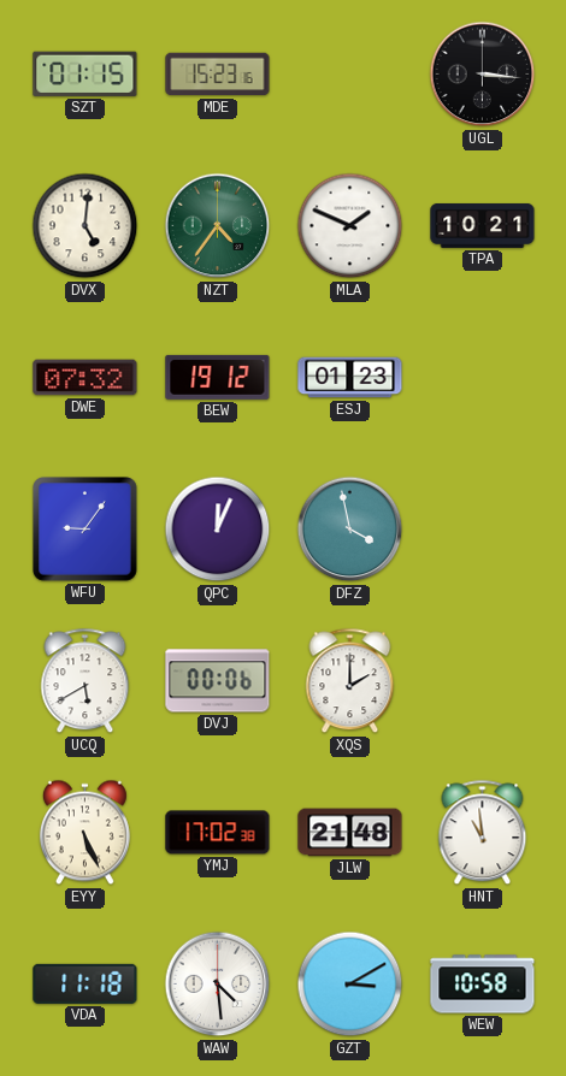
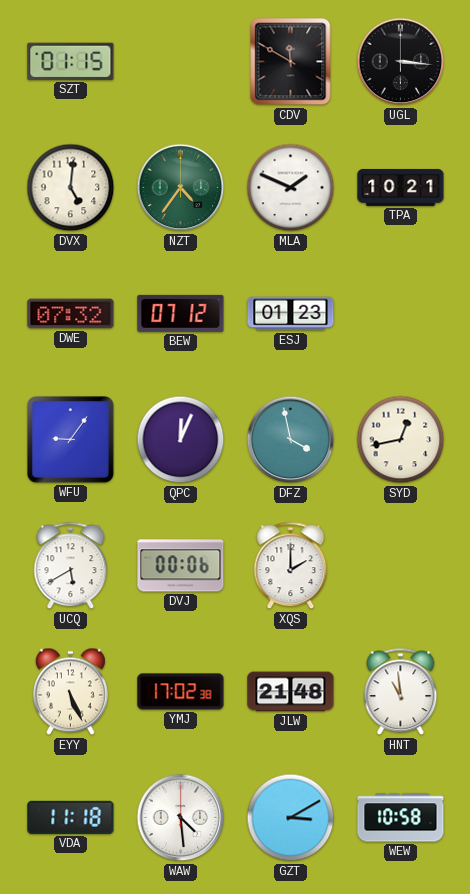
MDE: 15:23 -> none (218, 75)
CDV: none -> 11:50 (291, 62)
BEW: 19:12 -> 07:12 (181, 313)
SYD: none -> 12:43 (401, 440)
